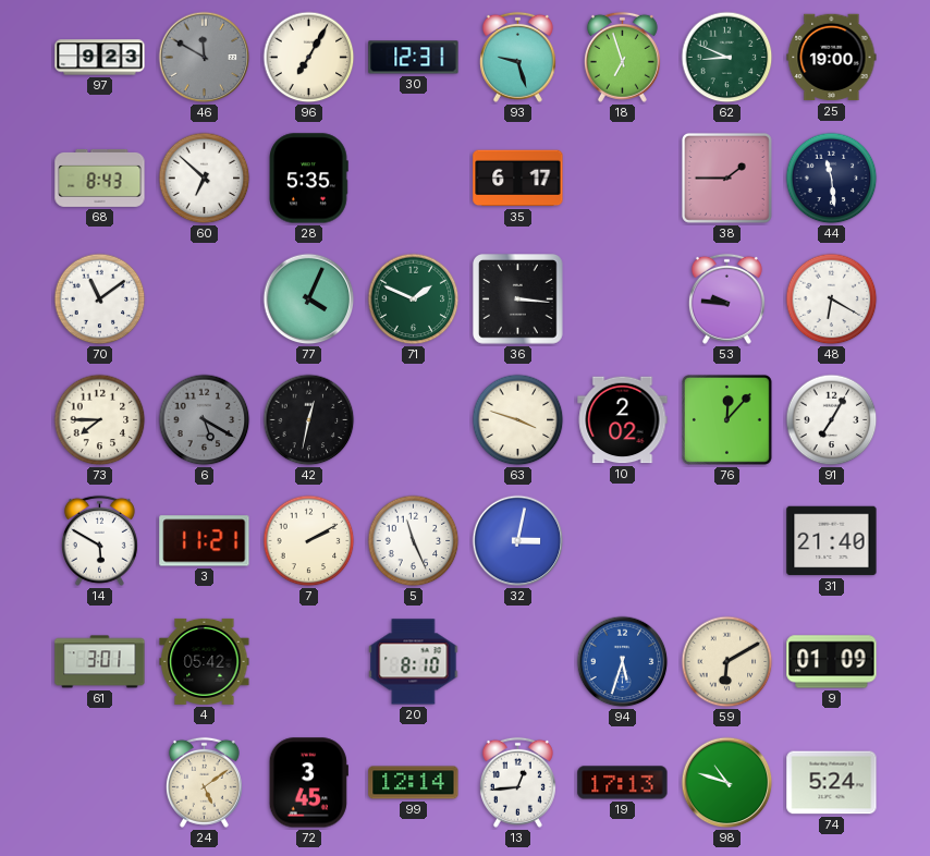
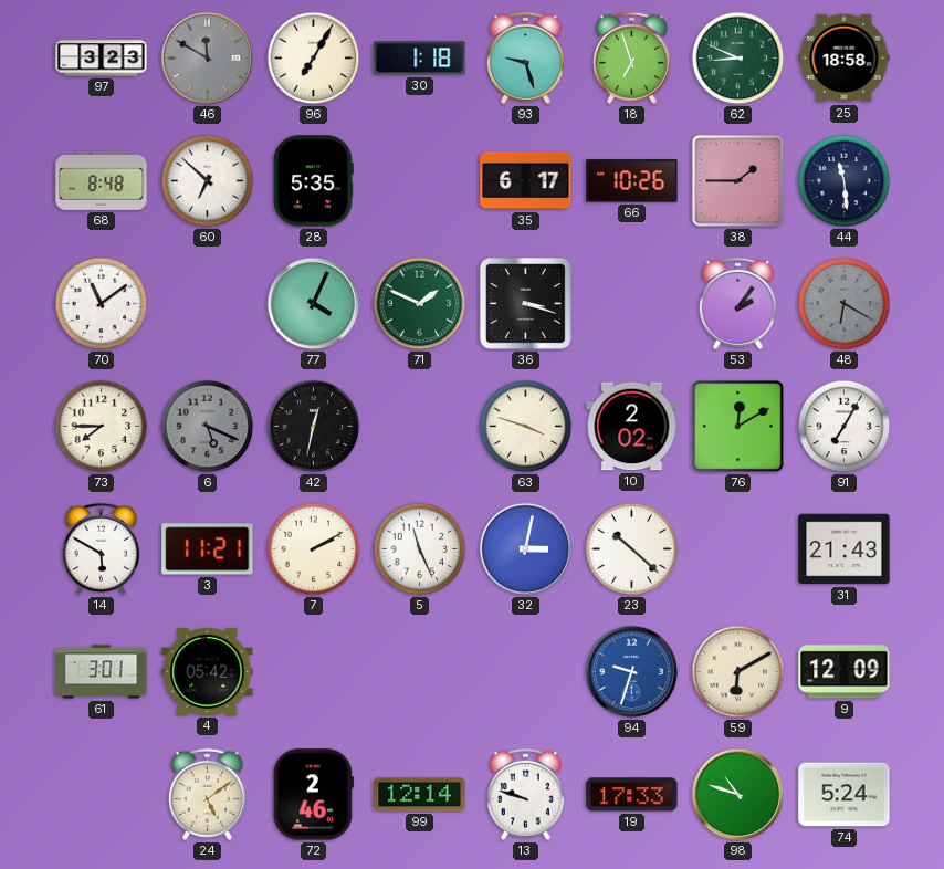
97: 9:23 -> 3:23 (102, 59)
30: 12:31 -> 1:18 (420, 59)
25: 19:00 -> 18:58 (845, 59)
68: 8:43 -> 8:48 (102, 180)
66: none -> 10:26 (632, 181)
36: 3:16 -> 3:18 (526, 304)
53: 9:46 -> 2:06 (737, 303)
48 dial: white -> grey (845, 304)
6: 5:20 -> 5:19 (208, 427)
76: 12:07 -> 12:10 (737, 426)
23: none -> 10:22 (632, 549)
31: 21:40 -> 21:43 (845, 549)
20: 8:10 -> none (414, 662)
94: 5:33 -> 9:33 (632, 672)
9: 01:09 -> 12:09 (845, 672)
72: 3:45 -> 2:46 (313, 795)
13: 12:44 -> 9:48 (525, 794)
19: 17:13 -> 17:33 (632, 795)
